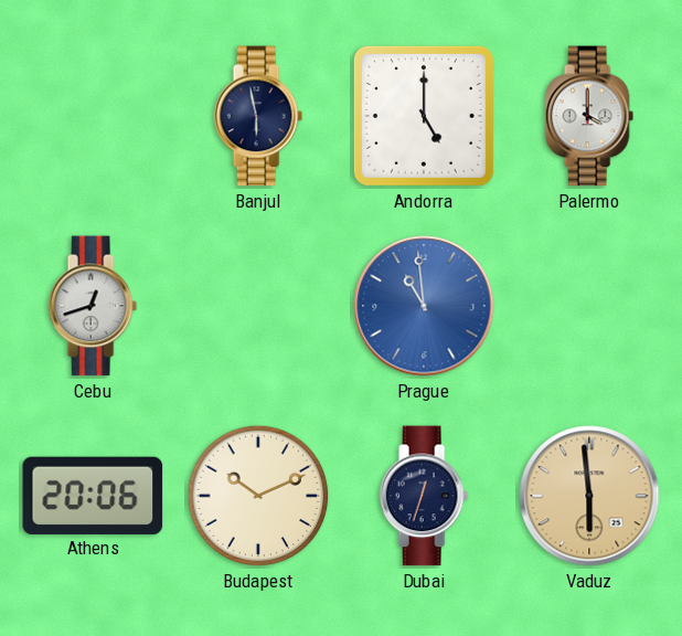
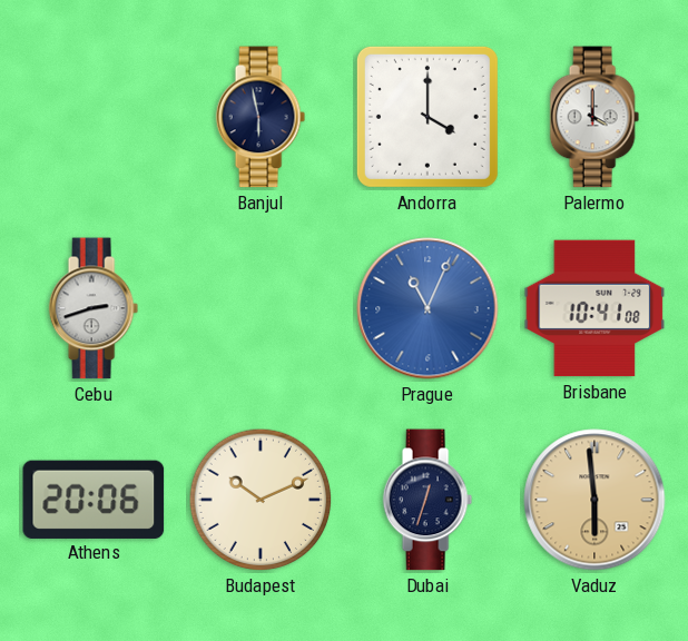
Andorra: 5:00 -> 4:00 (427, 117)
Cebu: 12:42 -> 2:42 (94, 308)
Prague: 10:59 -> 11:04 (427, 308)
Brisbane: none -> 10:41 (594, 308)
